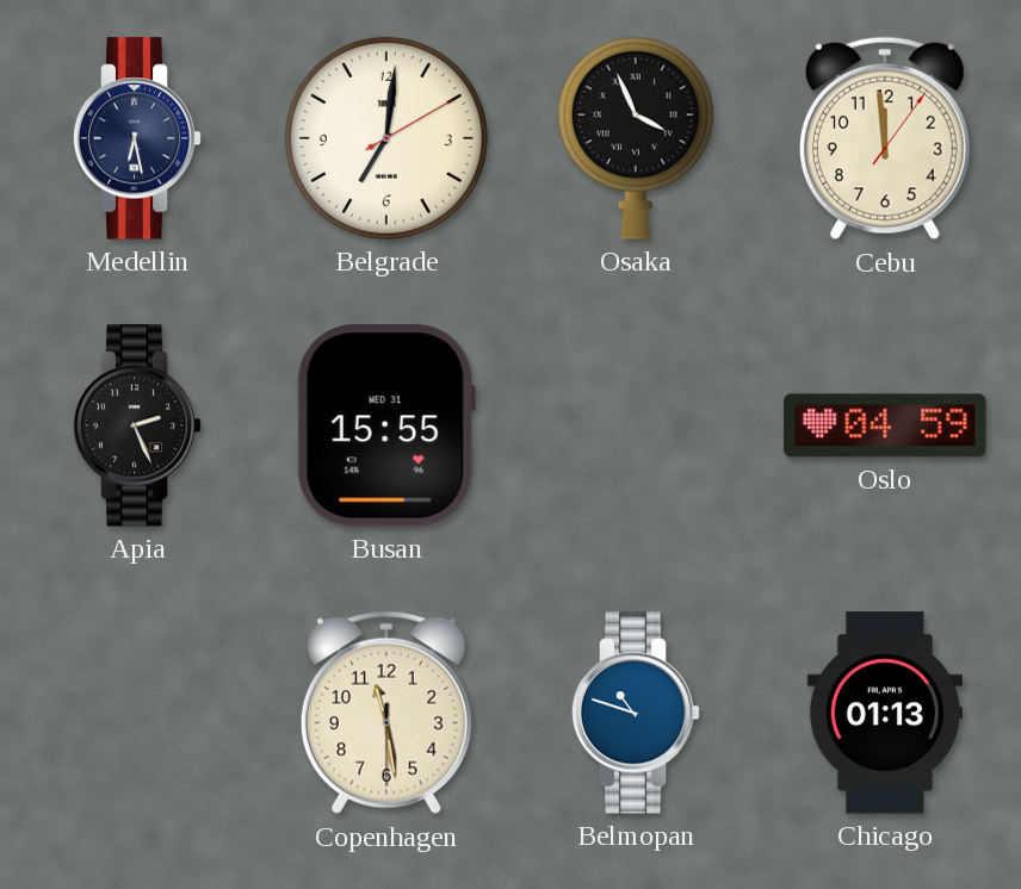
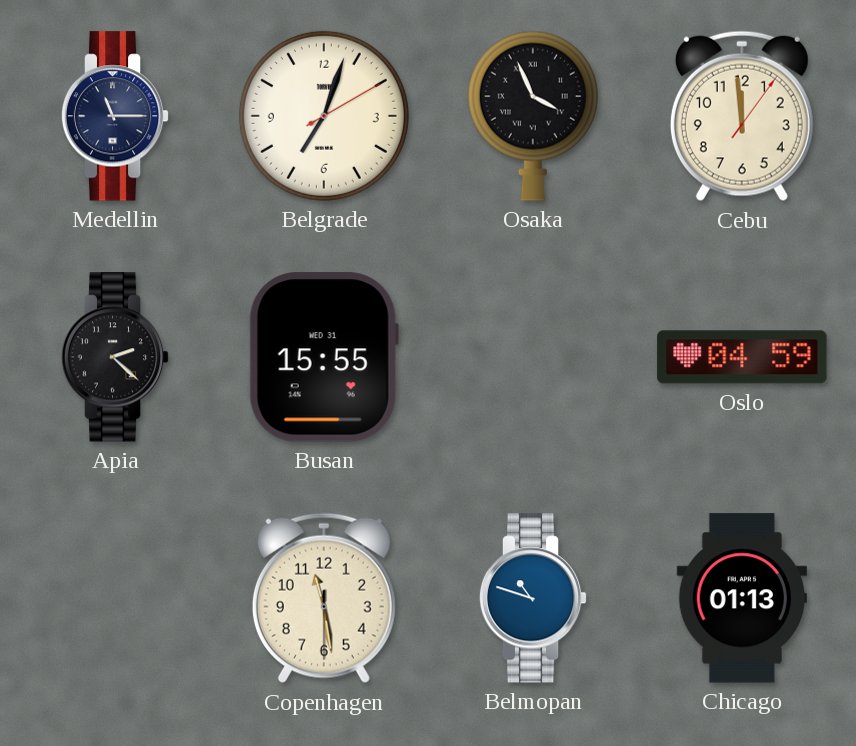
Medellin: 6:28 -> 11:15 (115, 116)
Belgrade: 7:01 -> 7:03 (324, 116)
Apia: 2:26 -> 2:22 (115, 357)
